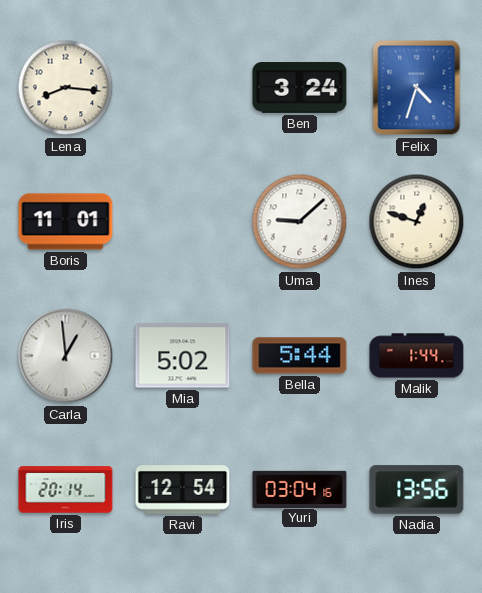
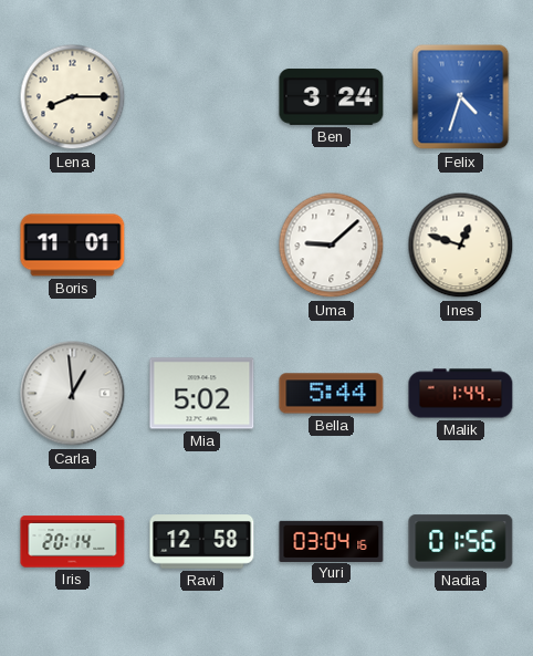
Lena: 8:16 -> 8:15 (73, 97)
Ravi: 12:54 -> 12:58 (202, 542)
Nadia: 13:56 -> 01:56 (461, 542)
